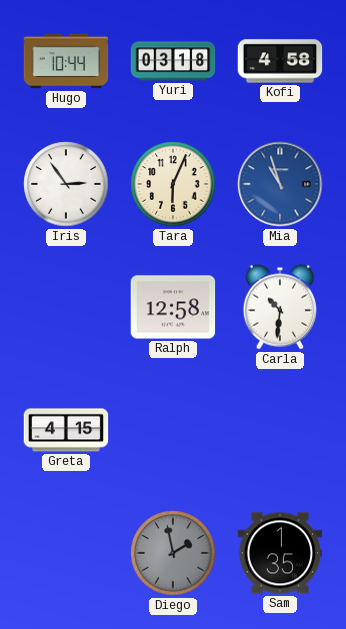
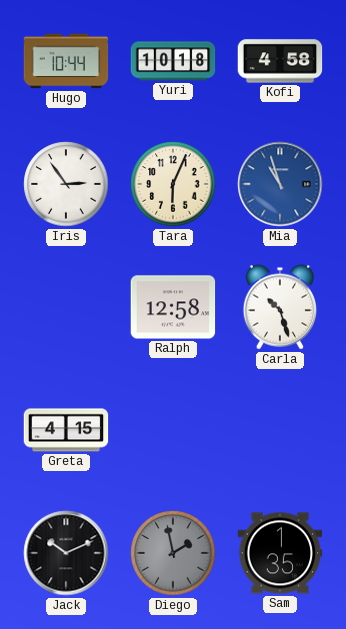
Yuri: 03:18 -> 10:18 (173, 61)
Carla: 10:31 -> 10:27 (280, 307)
Jack: none -> 10:11 (66, 553)
